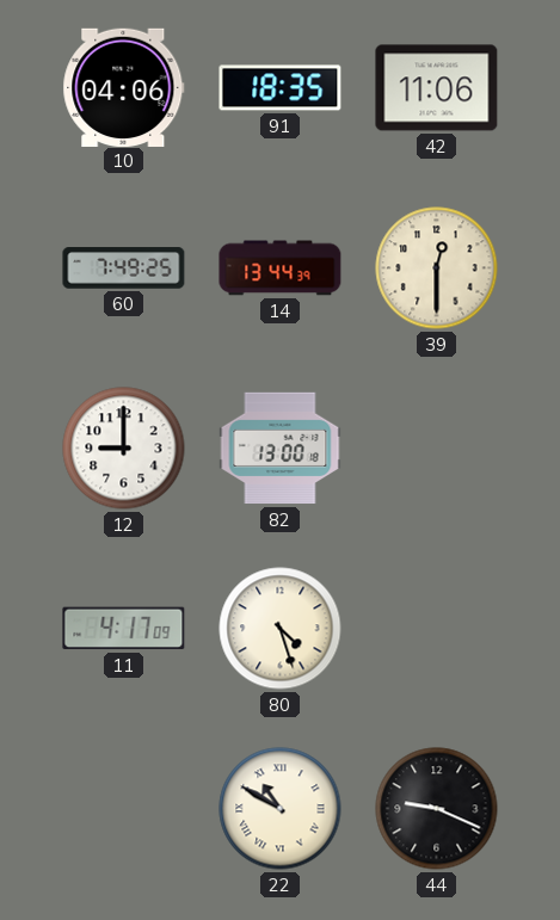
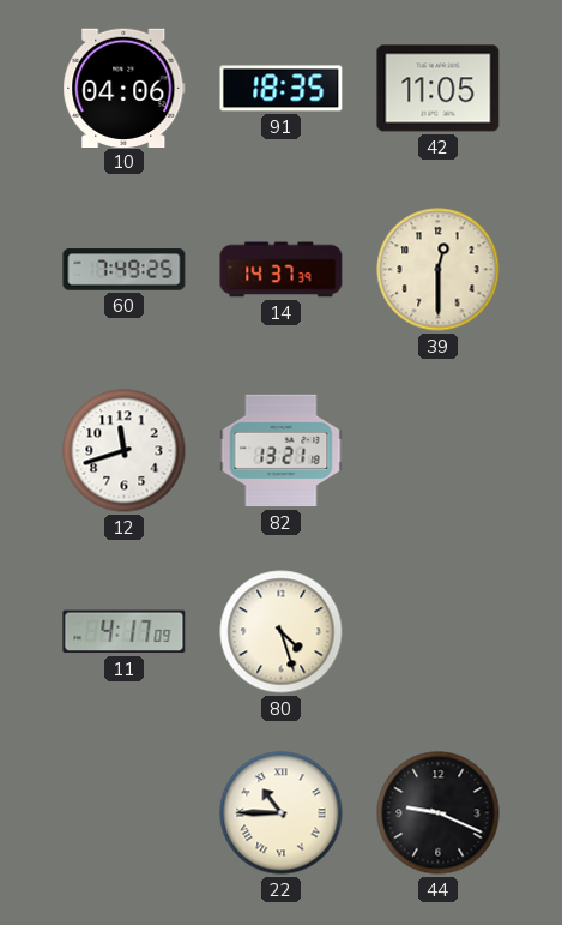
42: 11:06 -> 11:05 (439, 89)
14: 13:44 -> 14:37 (282, 270)
12: 9:00 -> 11:42 (125, 451)
82: 13:00 -> 13:21 (282, 451)
22: 10:50 -> 10:45 (282, 813)
